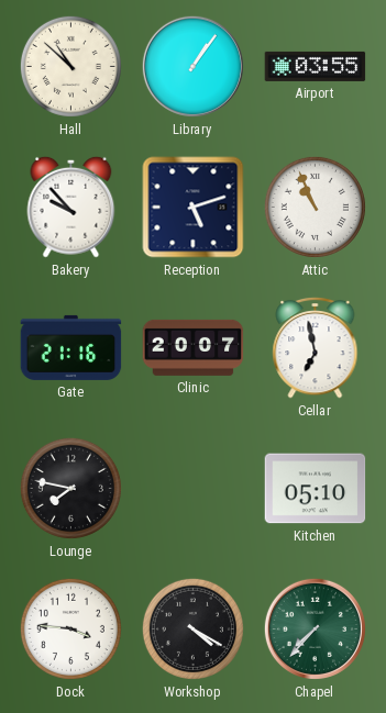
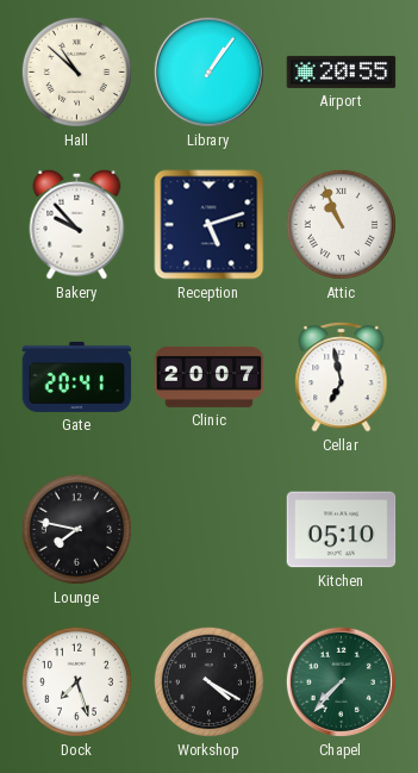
Airport: 03:55 -> 20:55 (342, 71)
Gate: 21:16 -> 20:41 (77, 376)
Dock: 3:46 -> 7:27 (76, 681)
